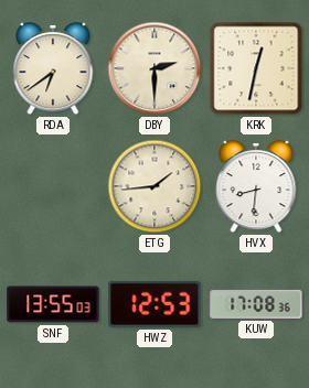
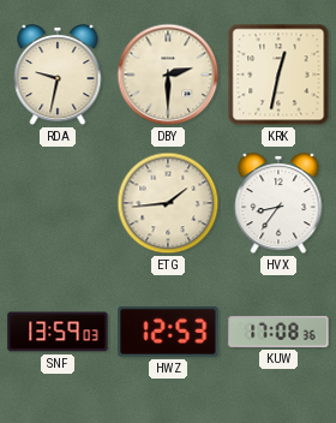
RDA: 6:39 -> 9:32 (58, 76)
HVX: 8:31 -> 8:36 (278, 204)
SNF: 13:55 -> 13:59 (58, 332)
